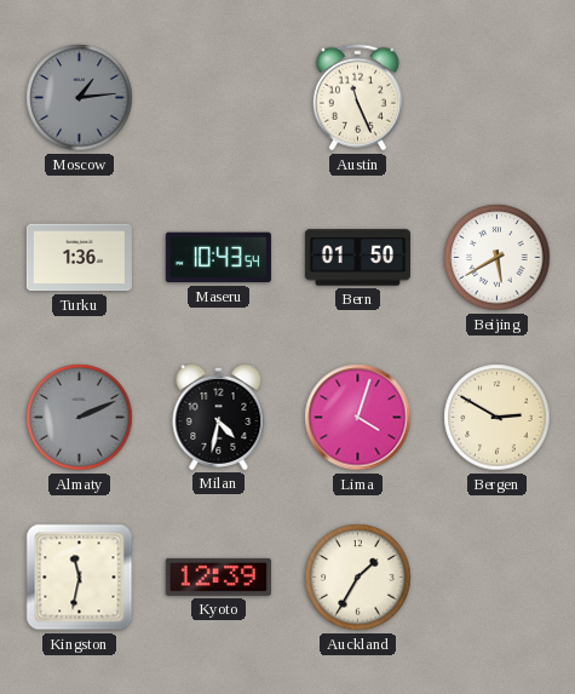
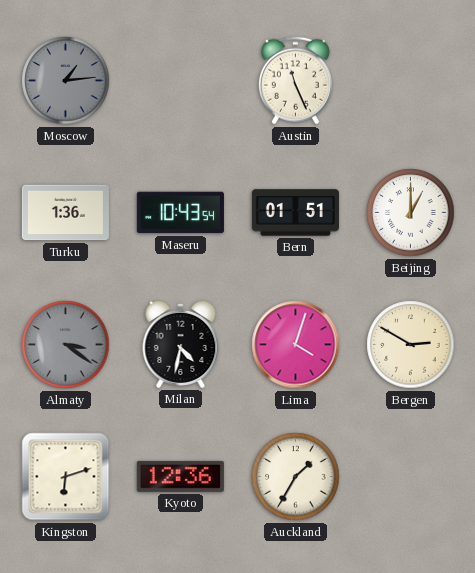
Bern: 01:50 -> 01:51 (295, 213)
Beijing: 5:40 -> 1:00 (411, 213)
Almaty: 2:11 -> 3:21 (66, 345)
Kingston: 11:32 -> 6:12 (66, 477)
Kyoto: 12:39 -> 12:36 (180, 476)
